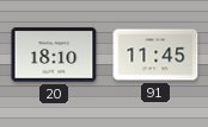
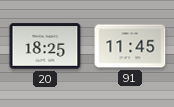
20: 18:10 -> 18:25 (45, 46)
